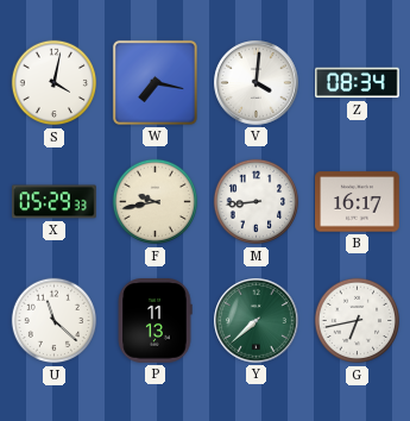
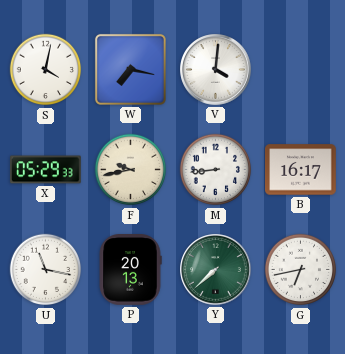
Z: 08:34 -> none (358, 83)
U: 11:22 -> 11:17 (46, 270)
P: 11:13 -> 20:13 (130, 270)
